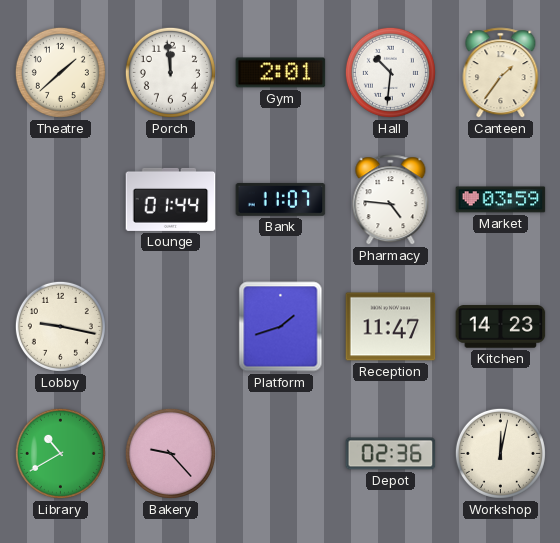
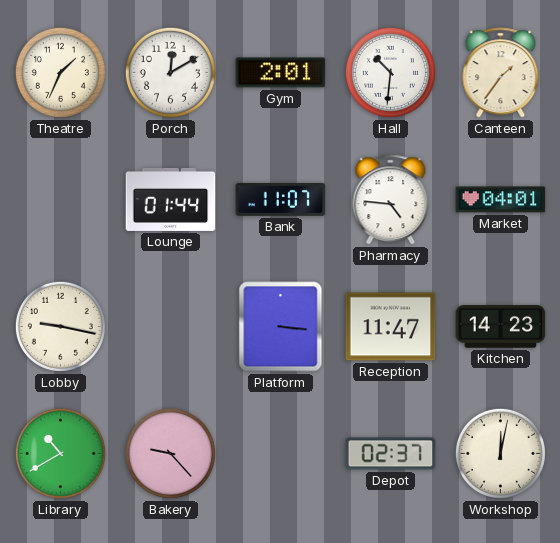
Theatre: 1:38 -> 1:34 (60, 72)
Porch: 11:59 -> 12:10 (170, 72)
Market: 03:59 -> 04:01 (501, 200)
Platform: 1:42 -> 3:16 (281, 327)
Depot: 02:36 -> 02:37 (391, 454)
